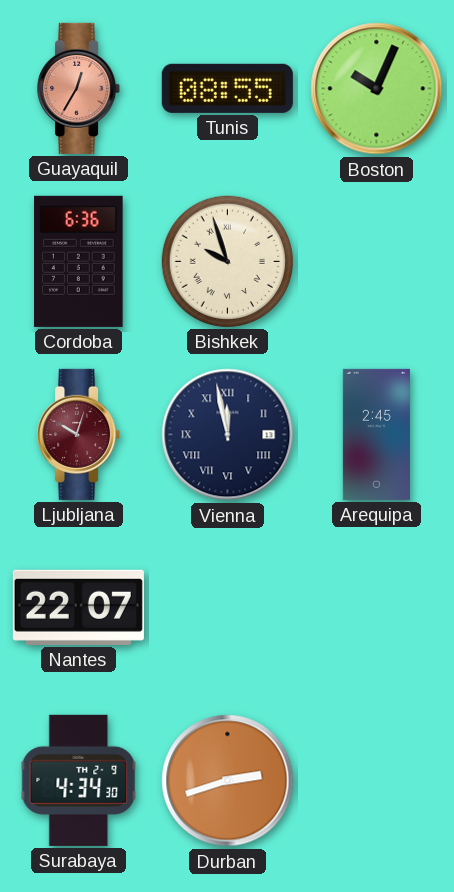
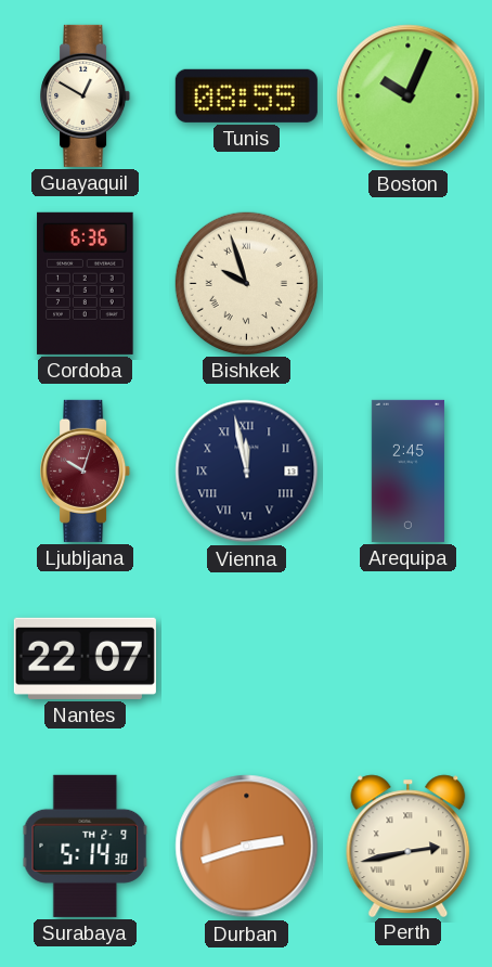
Guayaquil: 12:35 -> 12:50 (86, 95)
Guayaquil dial: salmon -> cream (86, 95)
Surabaya: 4:34 -> 5:14 (86, 846)
Perth: none -> 2:43 (409, 846)
